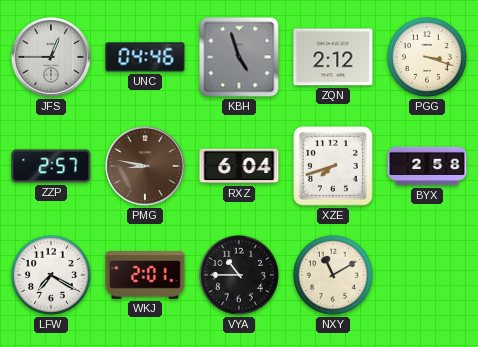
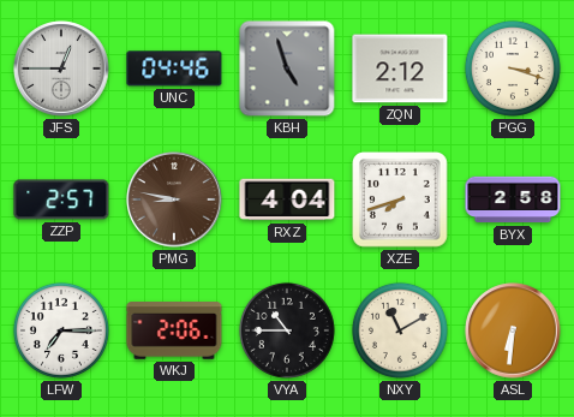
RXZ: 6:04 -> 4:04 (287, 199)
LFW: 7:20 -> 7:15 (61, 330)
WKJ: 2:01 -> 2:06 (174, 330)
ASL: none -> 6:31 (513, 330)
